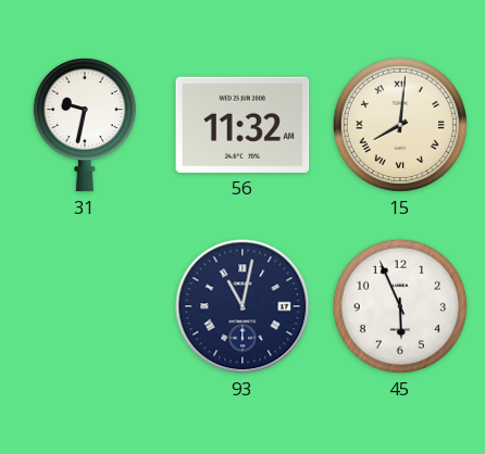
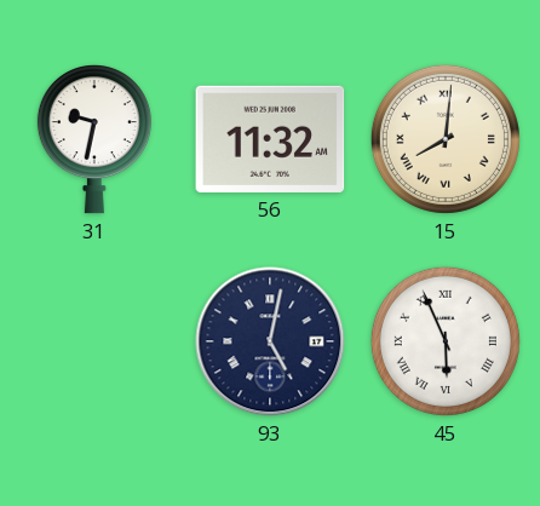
93: 11:02 -> 5:02 (270, 341)
45 numerals: Arabic -> Roman (446, 341)
